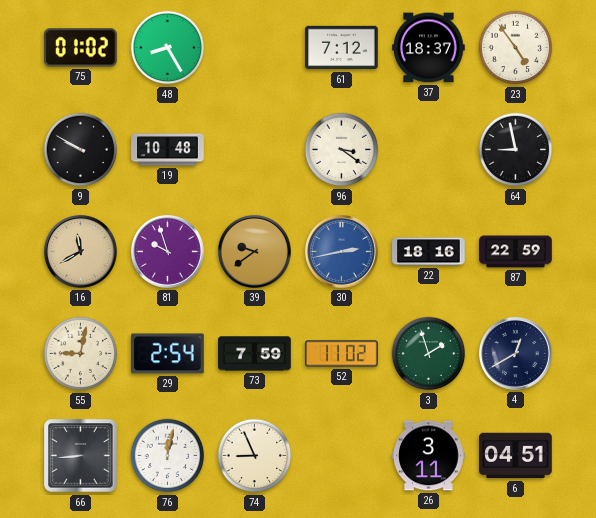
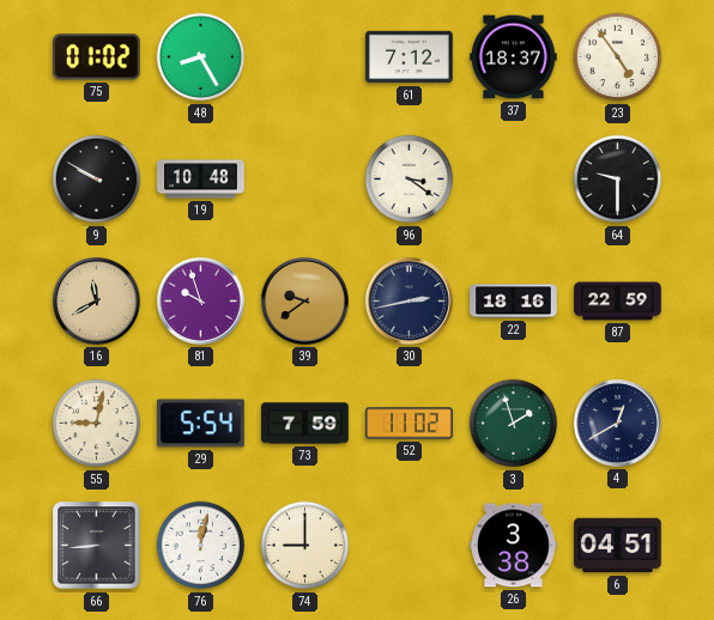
64: 8:58 -> 9:30 (618, 180)
30 dial: blue -> navy (409, 300)
29: 2:54 -> 5:54 (201, 424)
74: 8:56 -> 9:00 (305, 546)
26: 3:11 -> 3:38 (514, 546)
